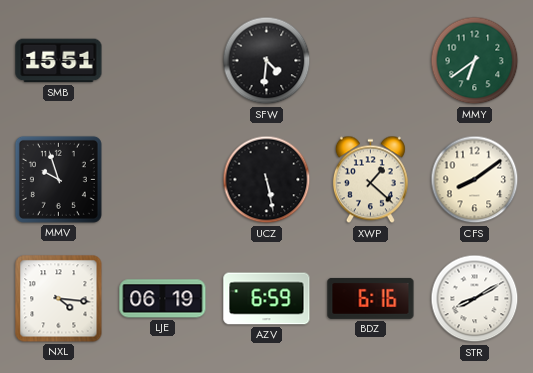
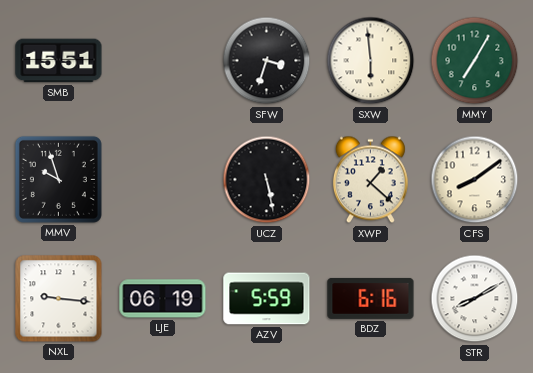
SFW: 4:31 -> 3:33 (267, 61)
SXW: none -> 5:59 (371, 61)
MMY: 6:39 -> 7:05 (475, 61)
NXL: 4:16 -> 9:16 (59, 299)
AZV: 6:59 -> 5:59 (267, 299)
